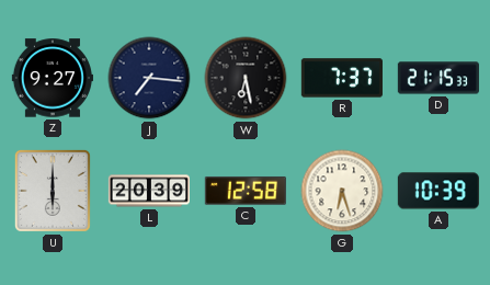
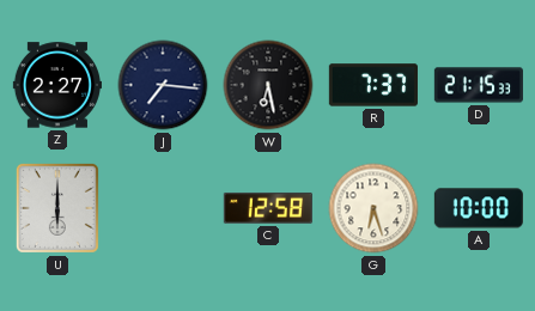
Z: 9:27 -> 2:27 (56, 85)
L: 20:39 -> none (148, 191)
A: 10:39 -> 10:00 (479, 208)
